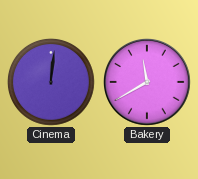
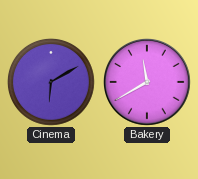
Cinema: 12:01 -> 6:10 (51, 82)
